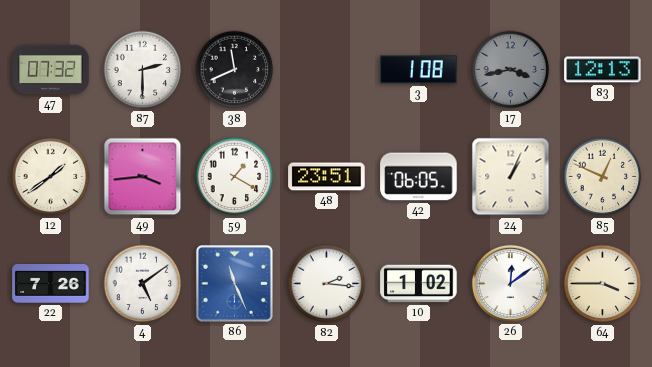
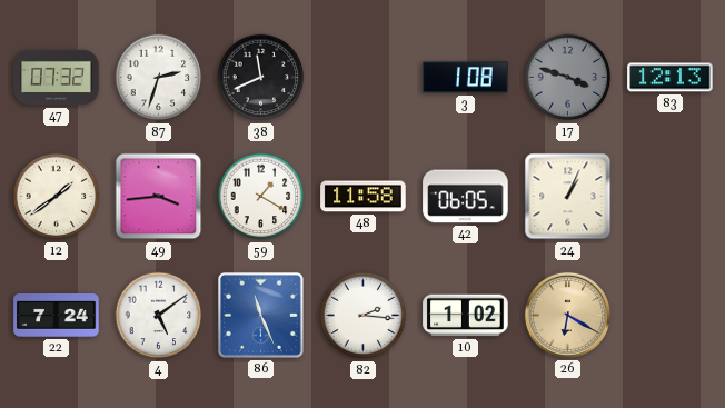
87: 2:30 -> 2:33 (159, 78)
17: 3:43 -> 3:48 (568, 78)
48: 23:51 -> 11:58 (364, 197)
85: 12:49 -> none (603, 177)
22: 7:26 -> 7:24 (57, 316)
26: 12:09 -> 6:20 (567, 315)
26 dial: white -> champagne (567, 315)
64: 3:45 -> none (603, 284)
